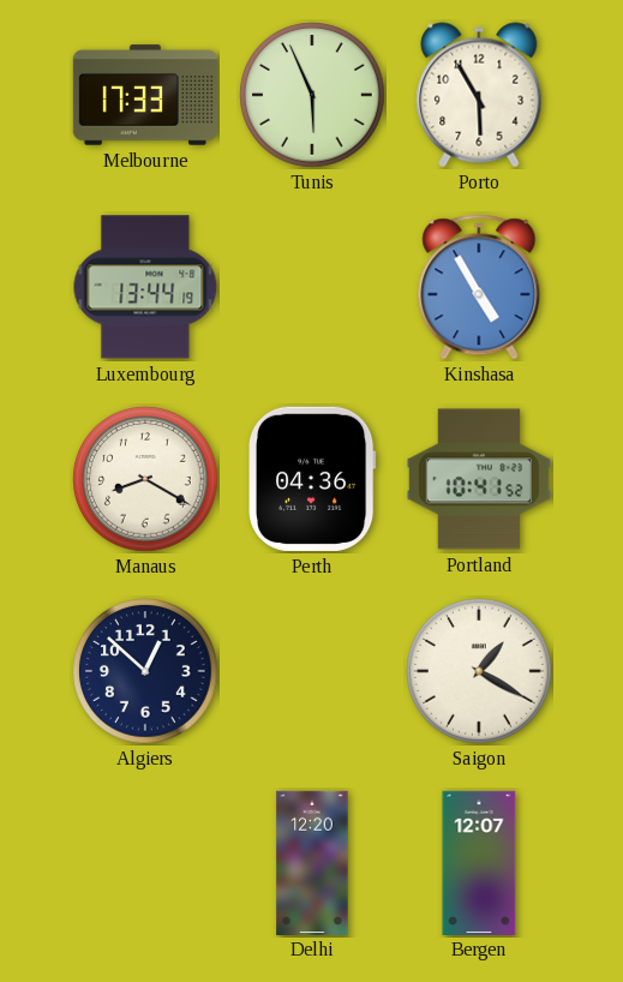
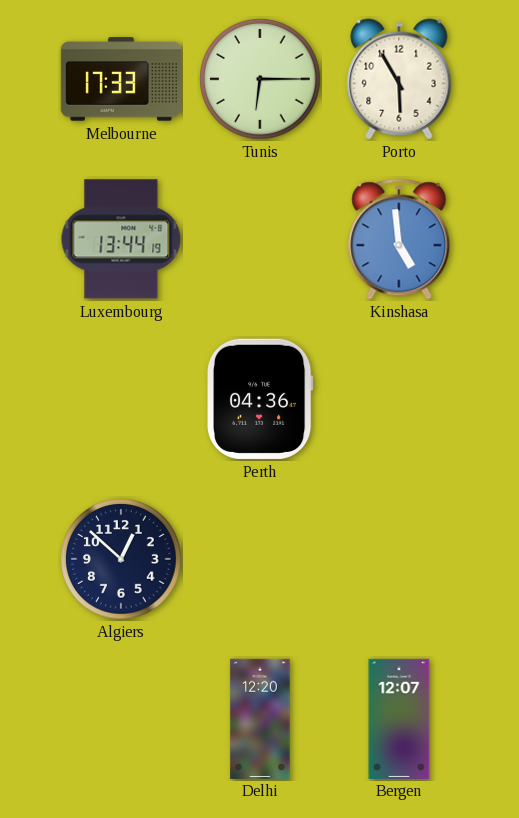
Tunis: 5:56 -> 6:15 (260, 79)
Kinshasa: 4:55 -> 4:59 (399, 239)
Manaus: 8:20 -> none (145, 479)
Portland: 10:41 -> none (479, 479)
Saigon: 1:20 -> none (479, 671)
